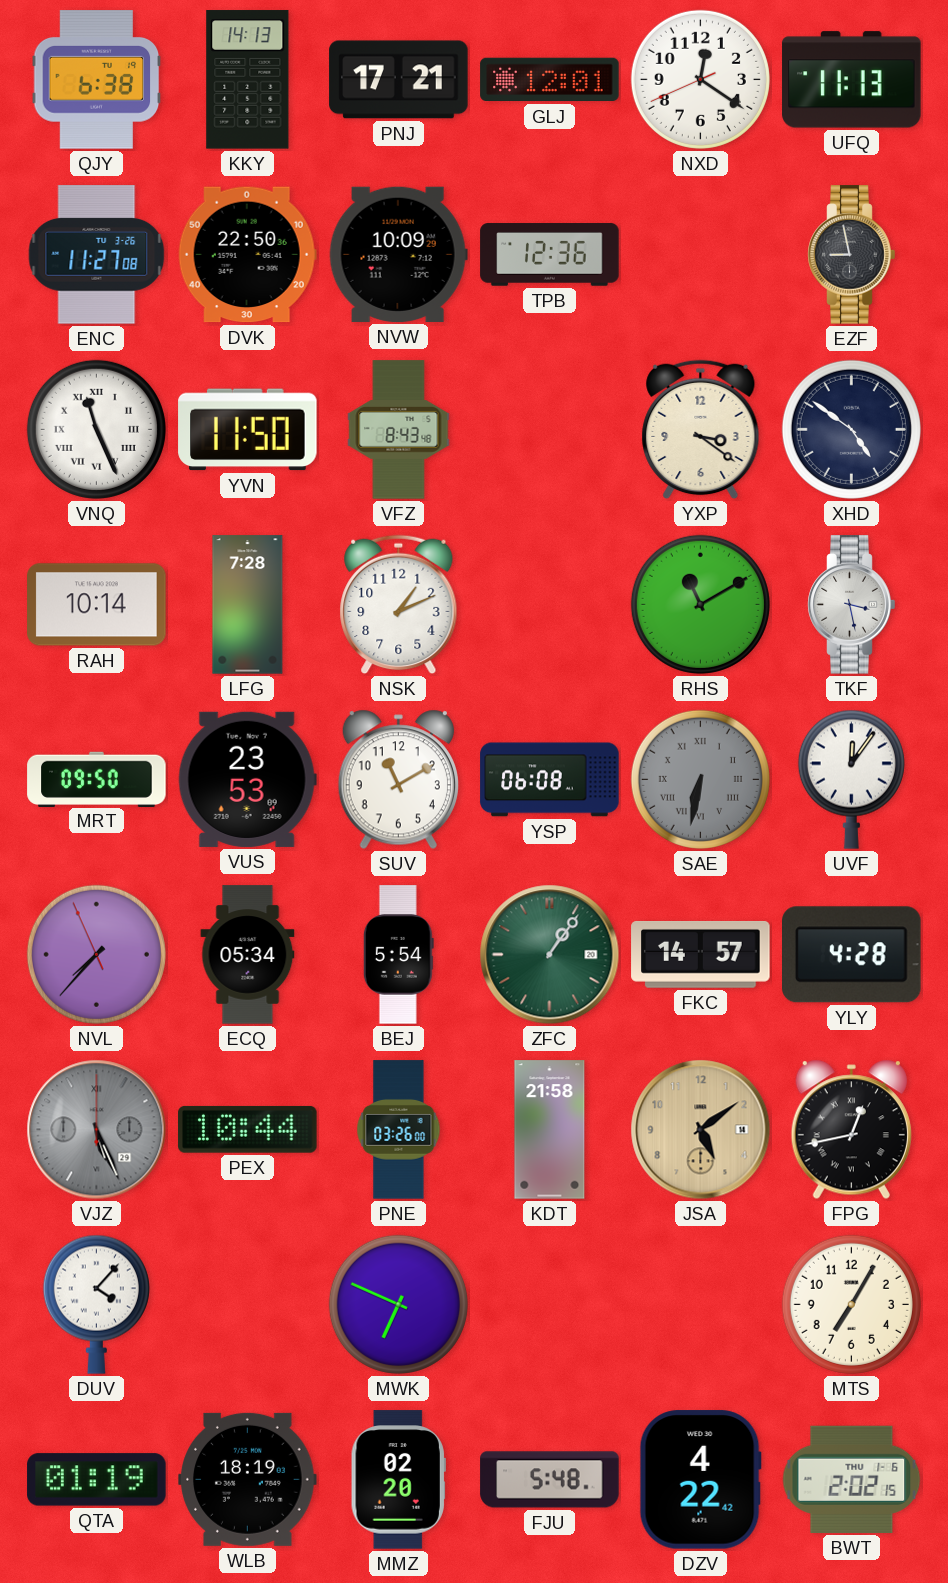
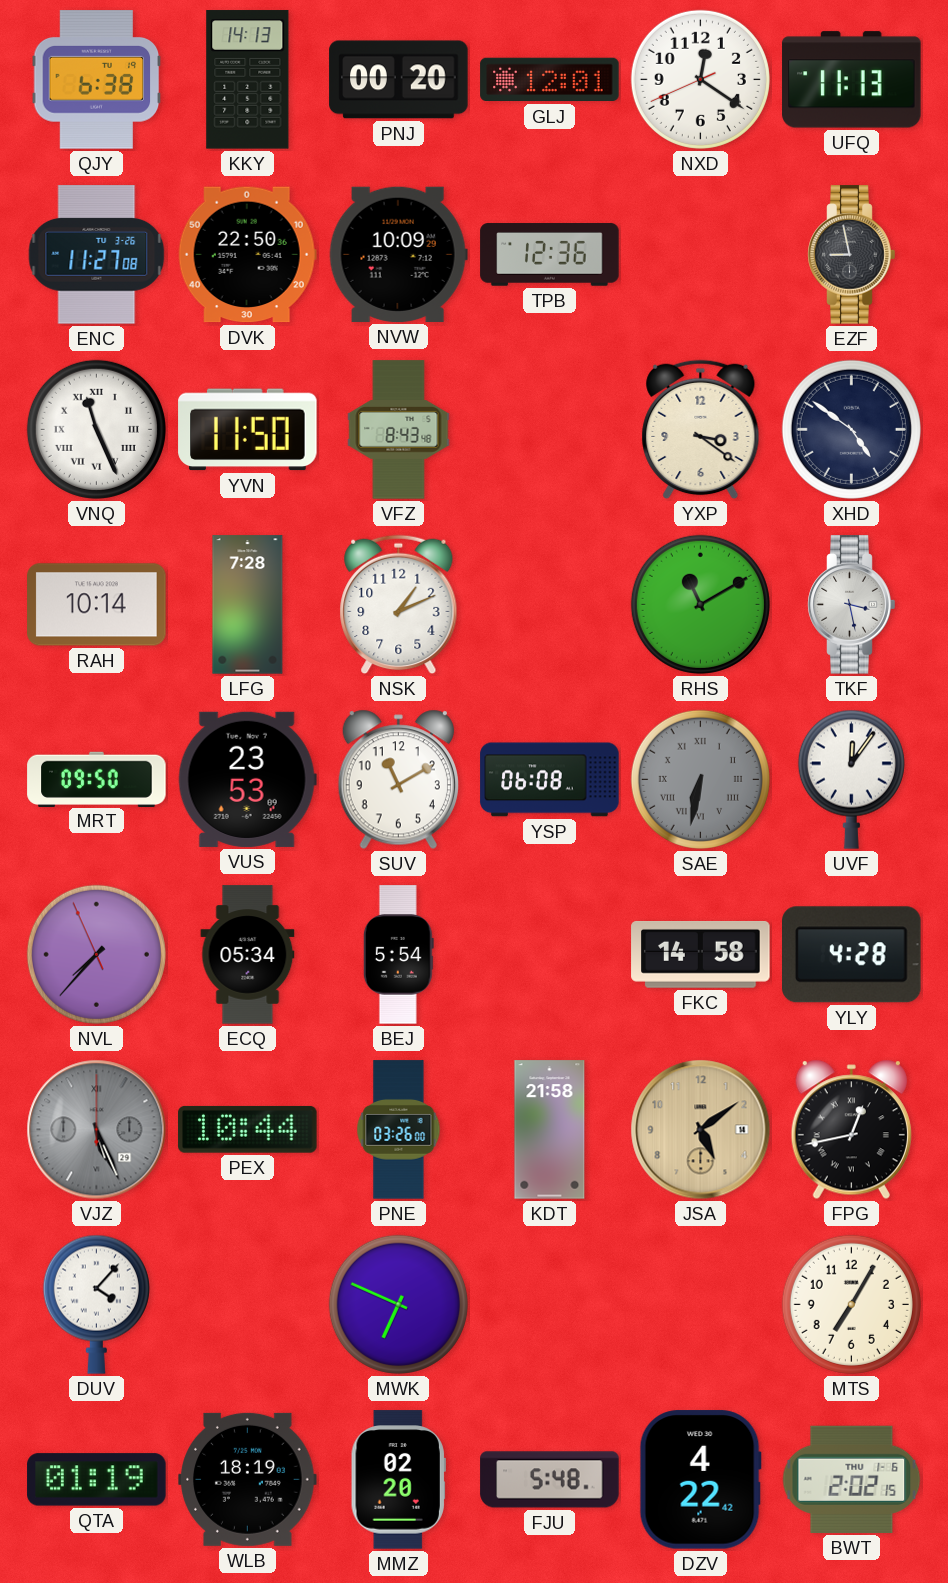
PNJ: 17:21 -> 00:20 (399, 80)
ZFC: 1:06 -> none (550, 955)
FKC: 14:57 -> 14:58 (701, 954)
